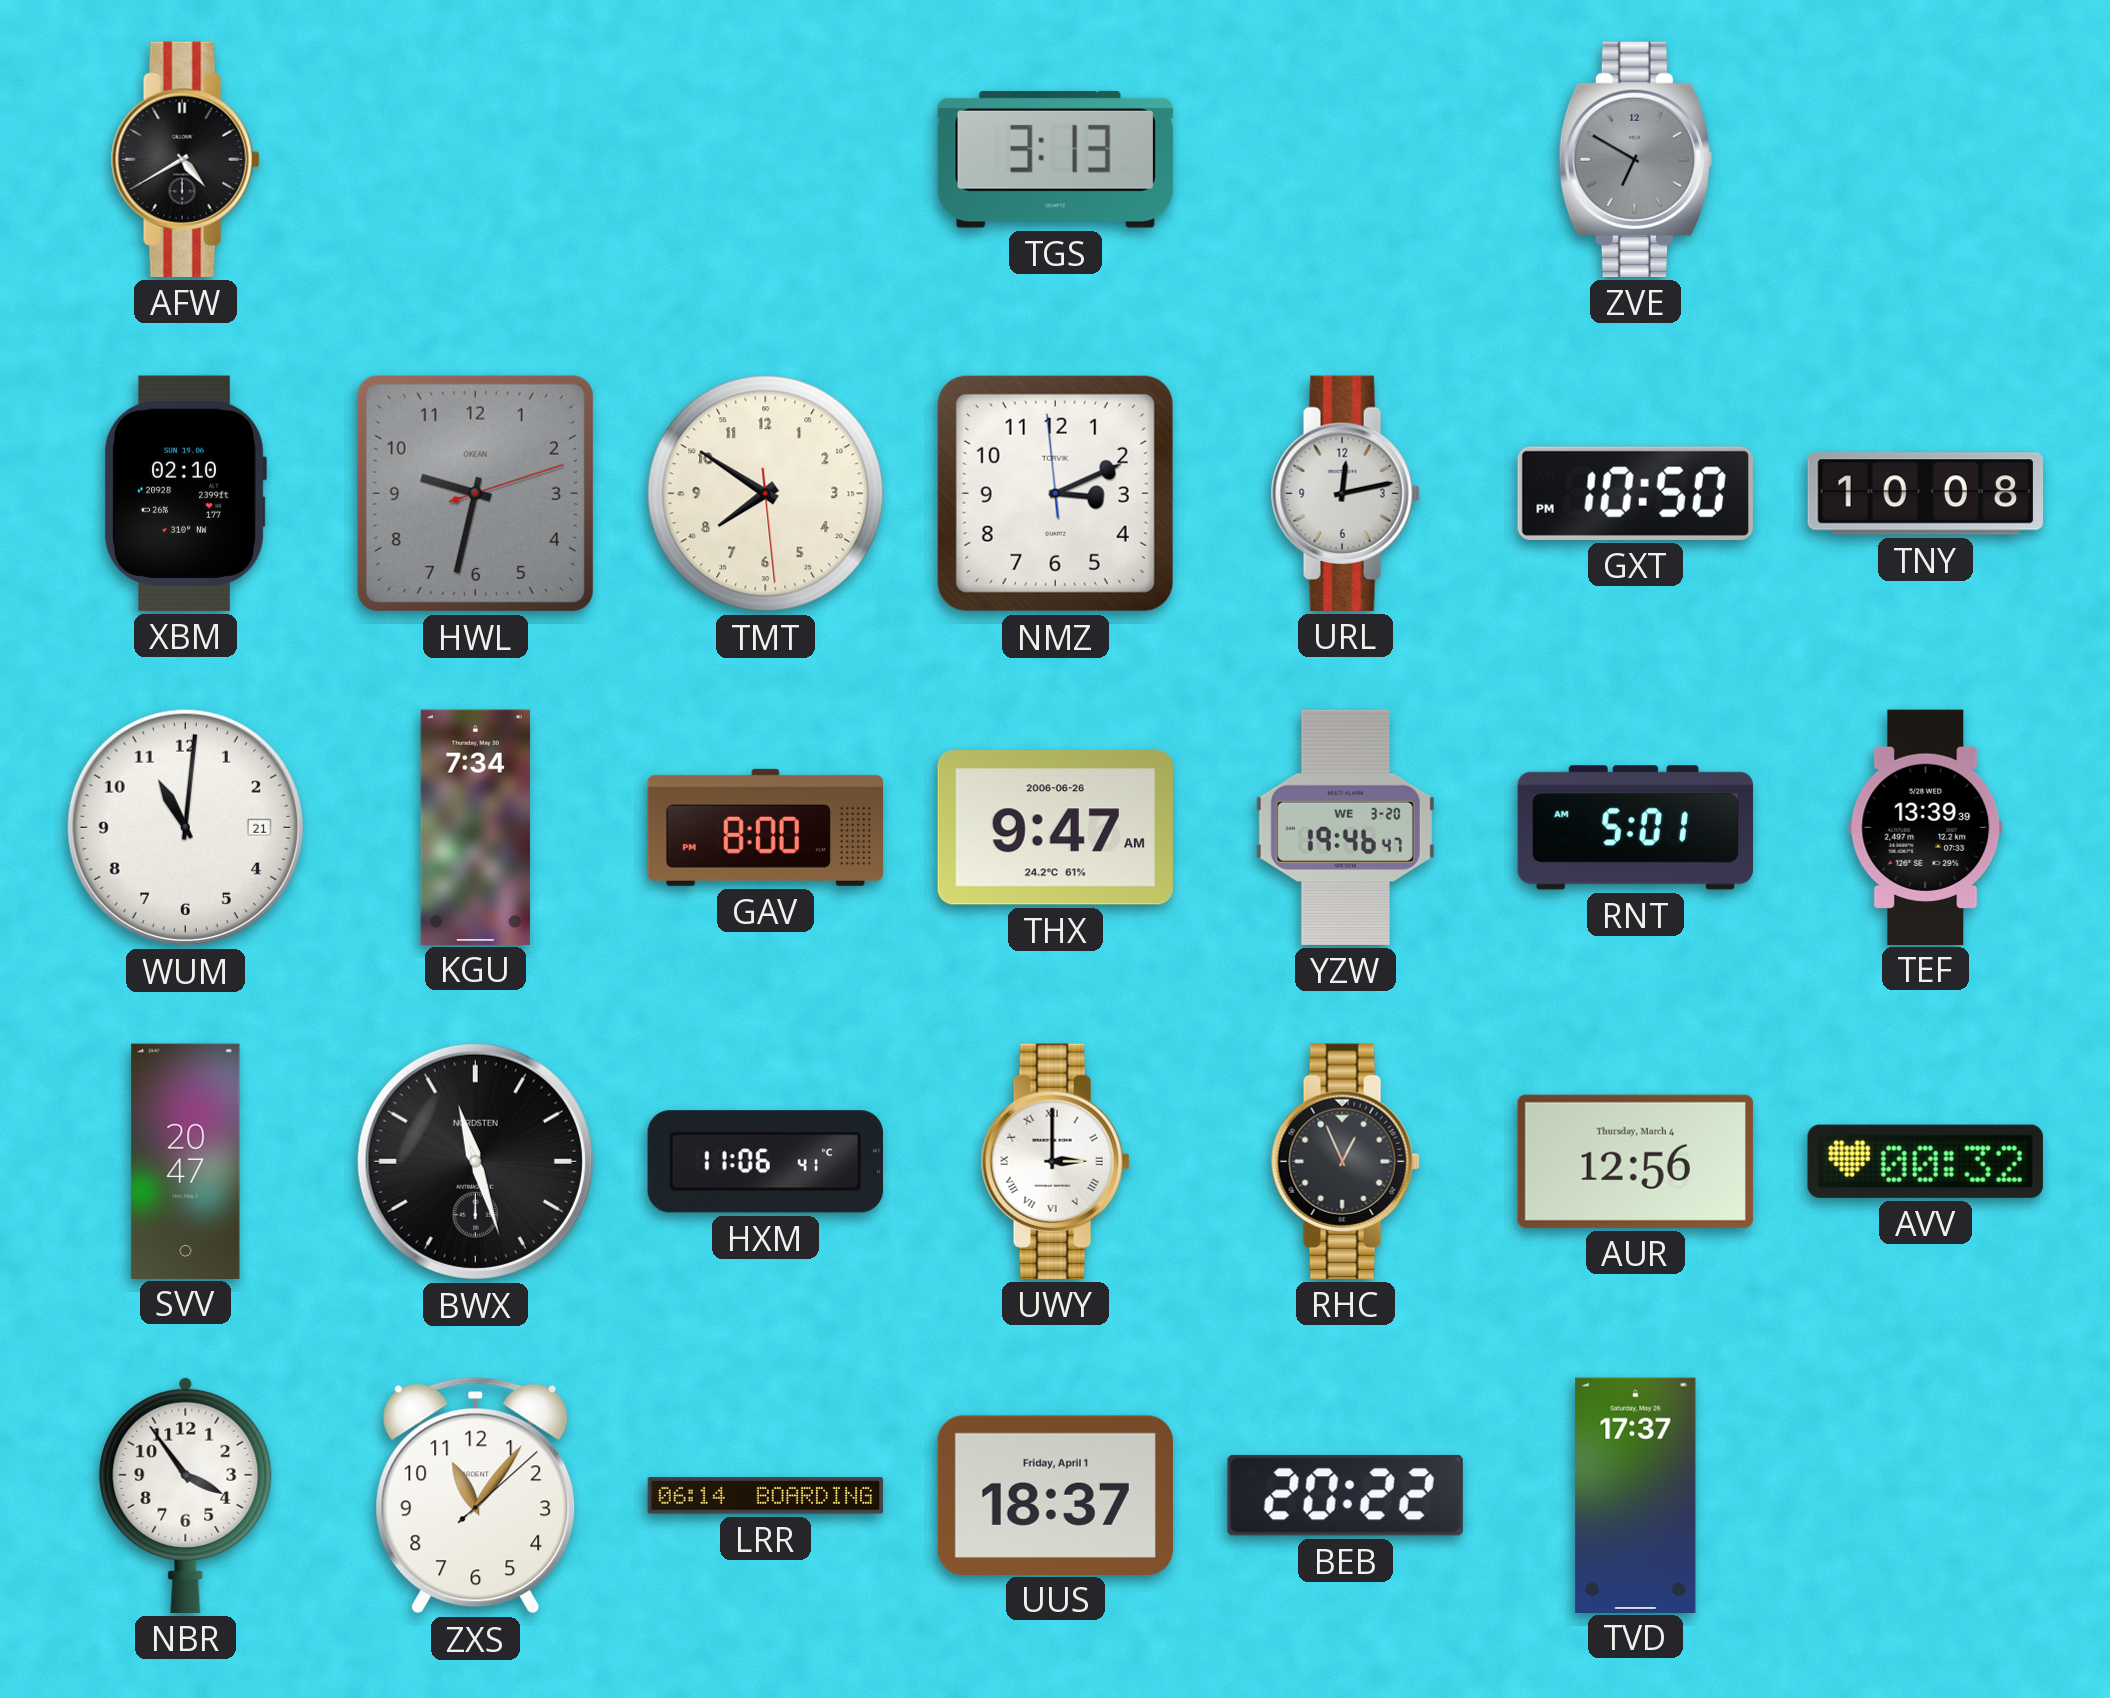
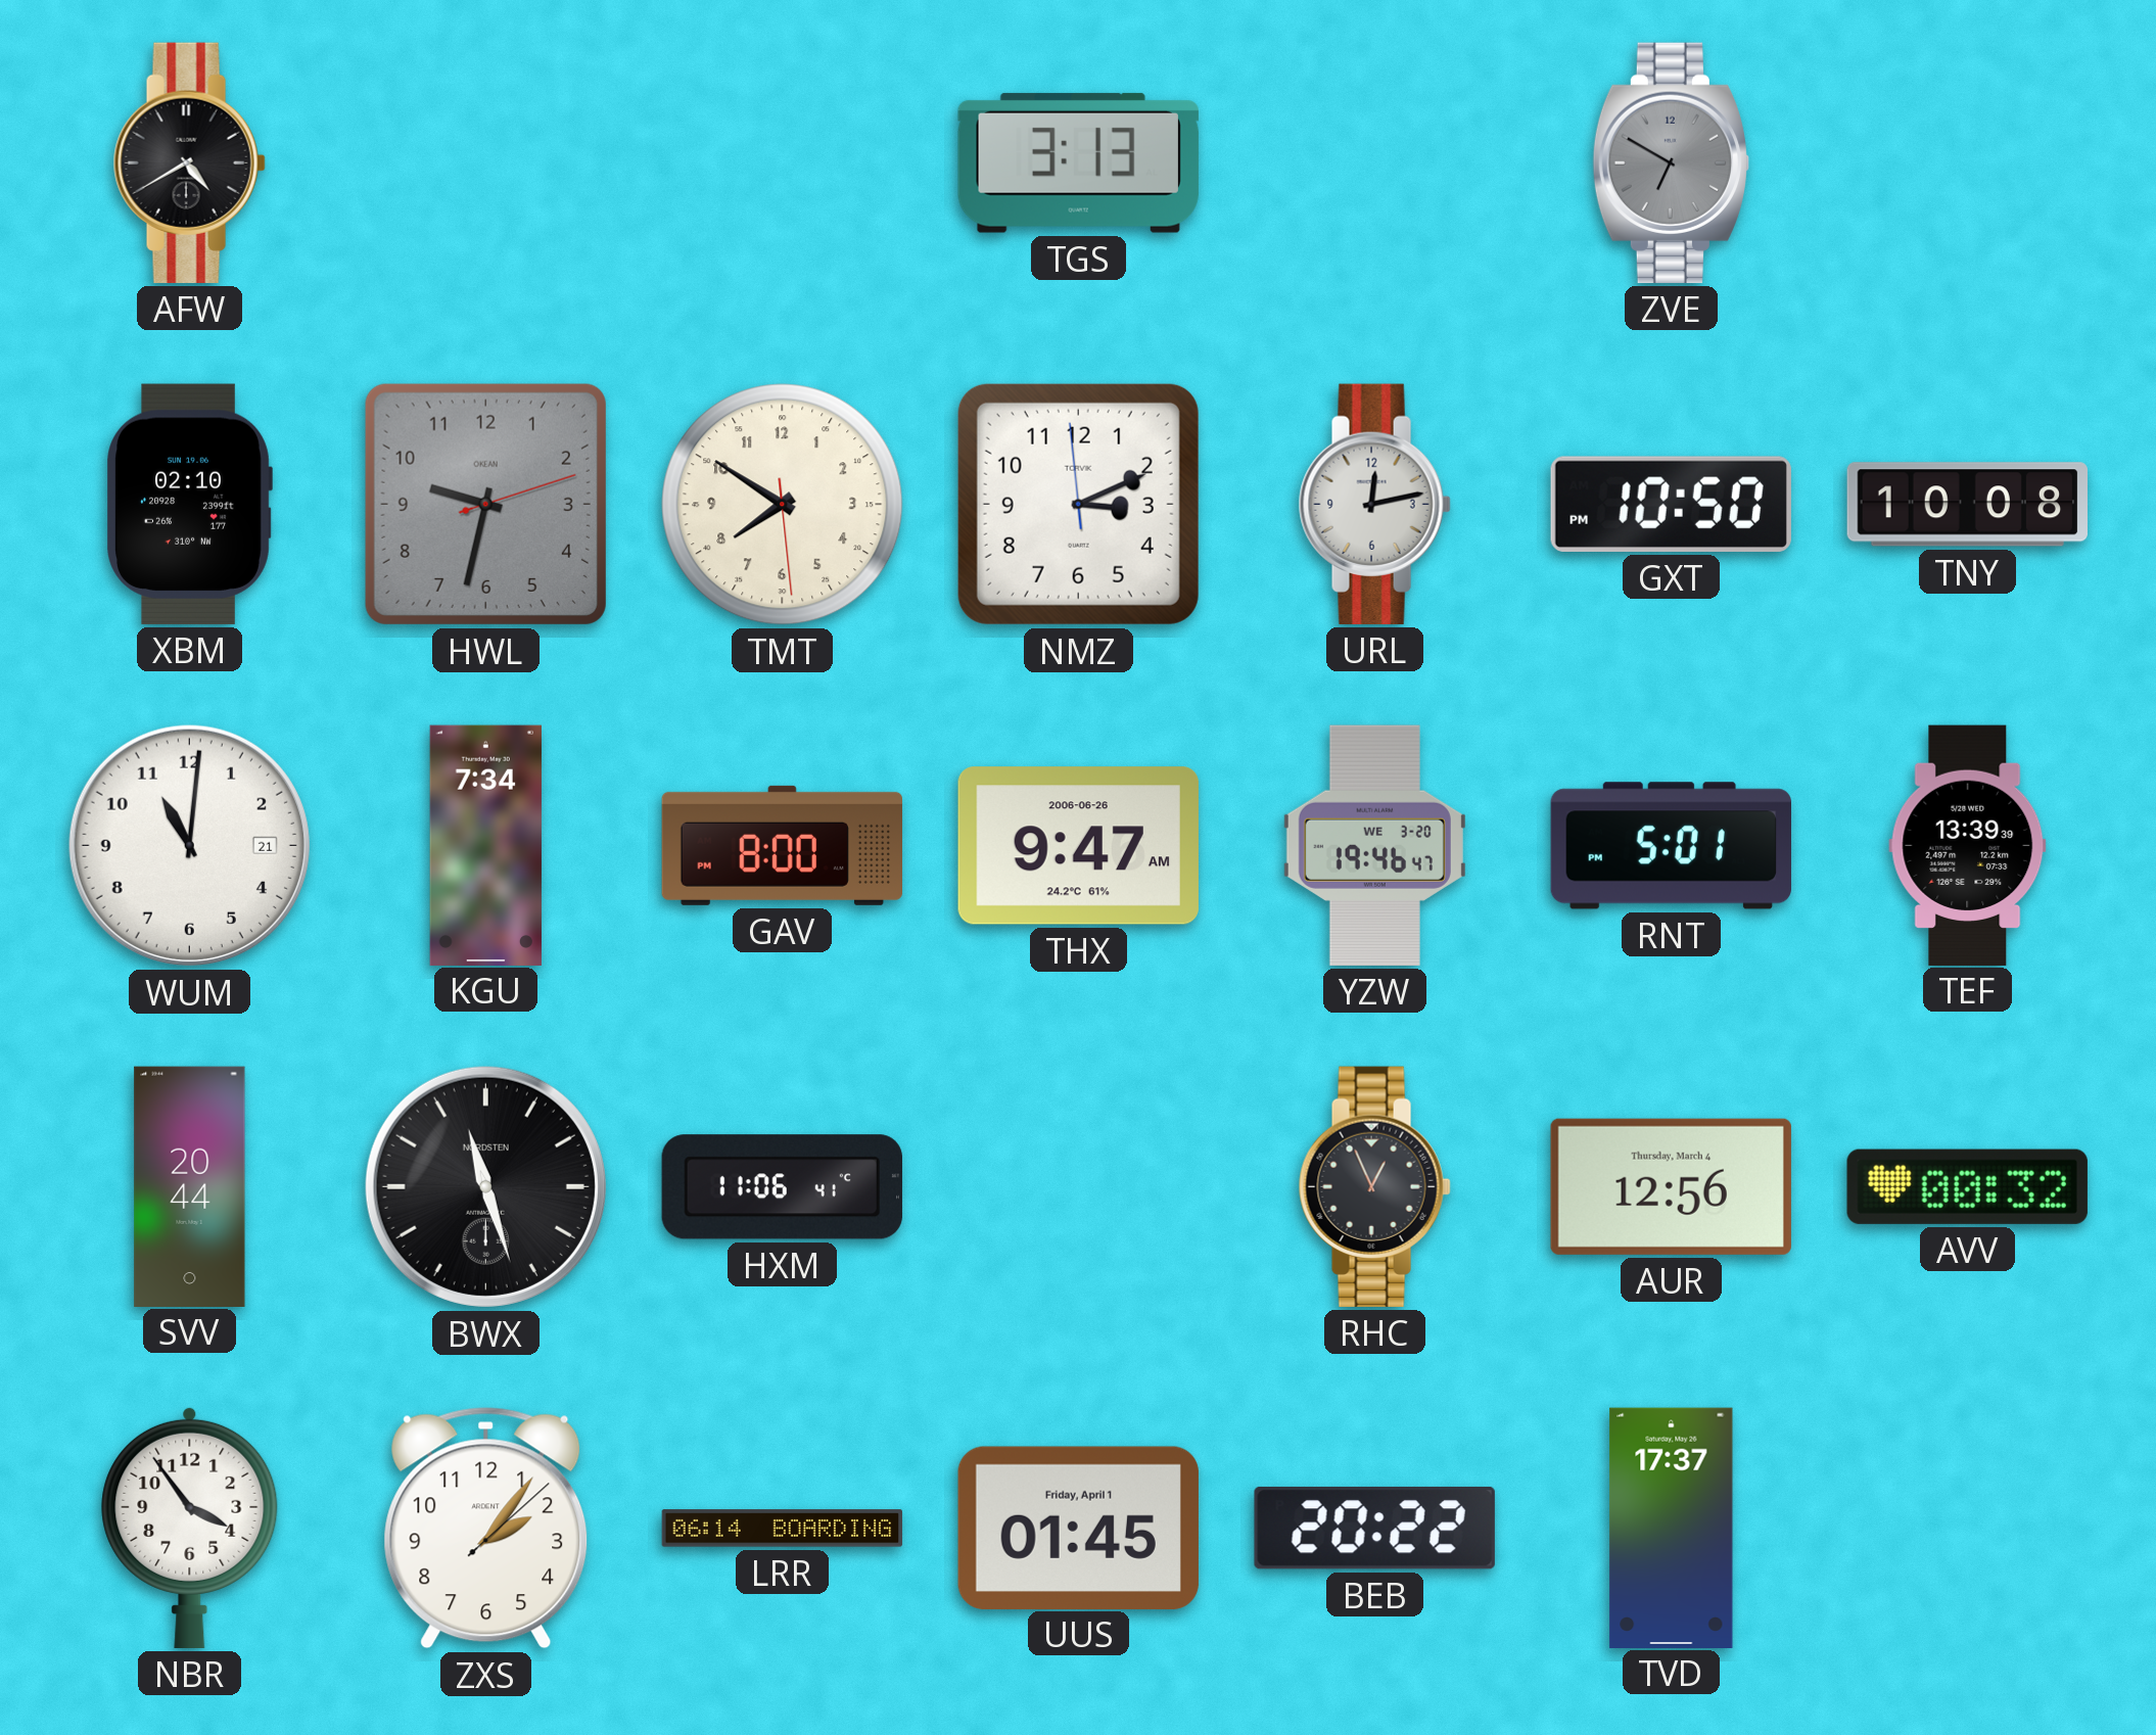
RNT: 5:01 AM -> 5:01 PM (1671, 846)
SVV: 20:47 -> 20:44 (190, 1186)
UWY: 3:00 -> none (1055, 1161)
ZXS: 11:06 -> 2:06 (486, 1529)
UUS: 18:37 -> 01:45 (1078, 1528)
